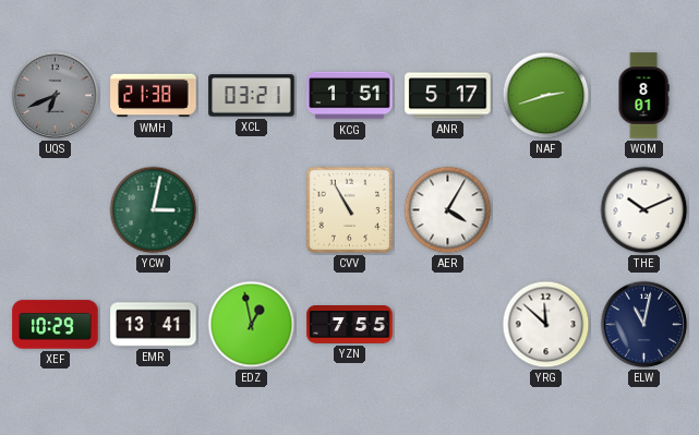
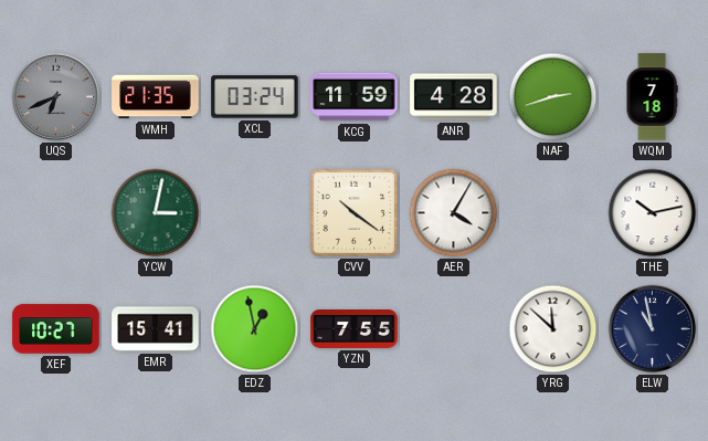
WMH: 21:38 -> 21:35 (156, 97)
XCL: 03:21 -> 03:24 (255, 97)
KCG: 1:51 -> 11:59 (355, 97)
ANR: 5:17 -> 4:28 (454, 97)
WQM: 8:01 -> 7:18 (652, 97)
CVV: 10:55 -> 10:21 (355, 213)
THE: 10:11 -> 10:13 (653, 213)
XEF: 10:29 -> 10:27 (56, 329)
EMR: 13:41 -> 15:41 (156, 329)
ELW: 11:02 -> 10:58 (653, 329)
